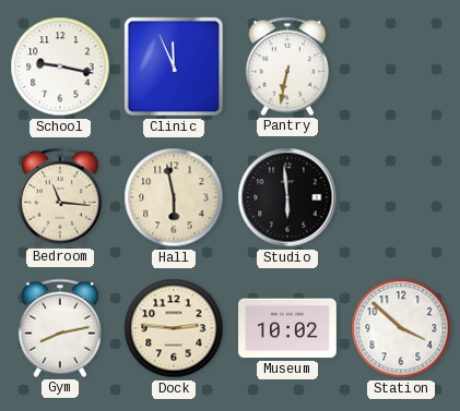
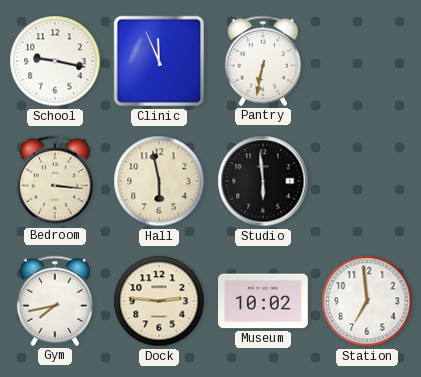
Bedroom: 11:16 -> 3:16 (55, 181)
Gym: 8:13 -> 7:43 (55, 301)
Station: 3:52 -> 6:59 (367, 301)
